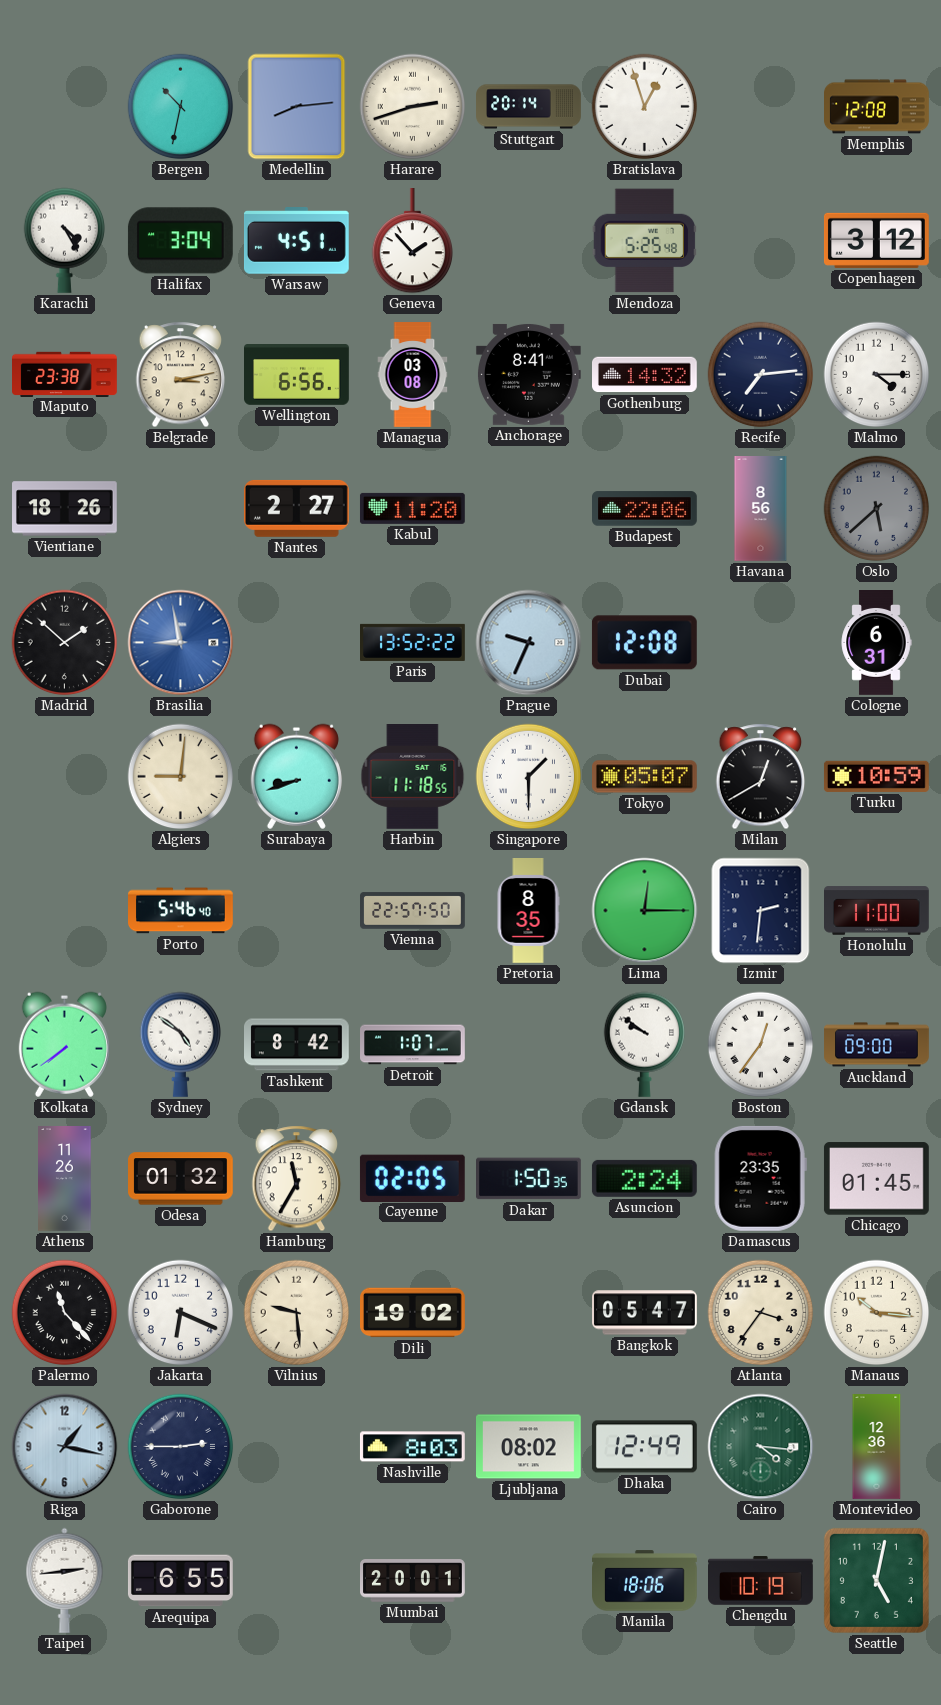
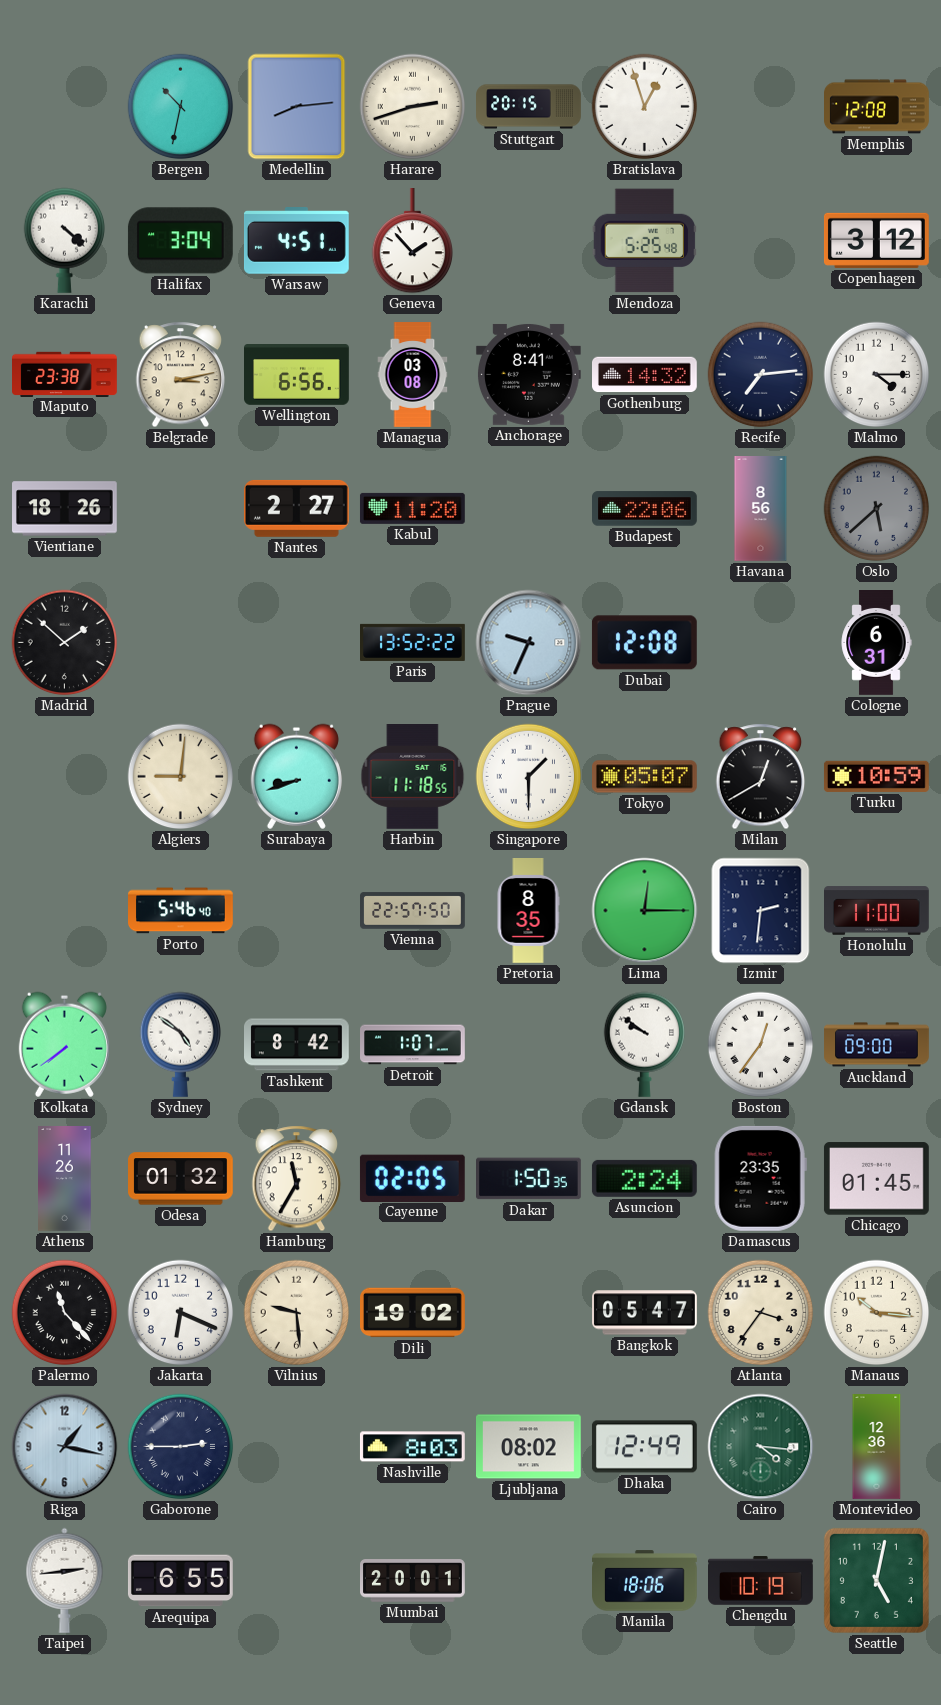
Stuttgart: 20:14 -> 20:15 (529, 107)
Karachi: 4:25 -> 4:22 (64, 240)
Brasilia: 8:58 -> none (181, 643)
